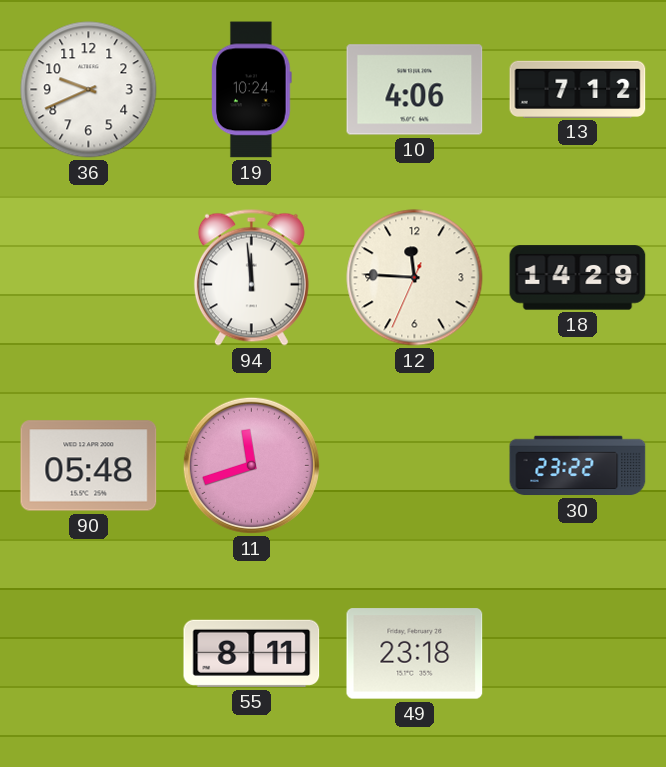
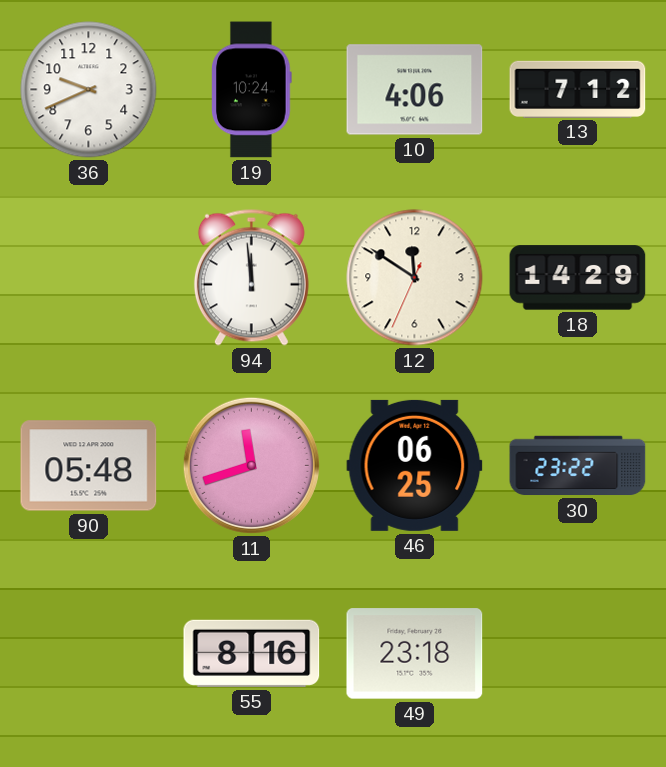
12: 11:45 -> 11:50 (415, 278)
46: none -> 06:25 (415, 465)
55: 8:11 -> 8:16 (252, 653)
